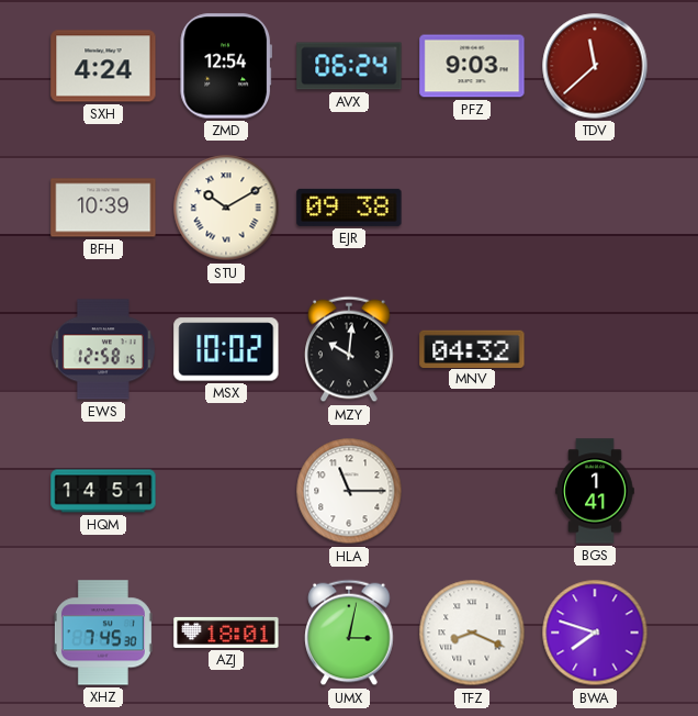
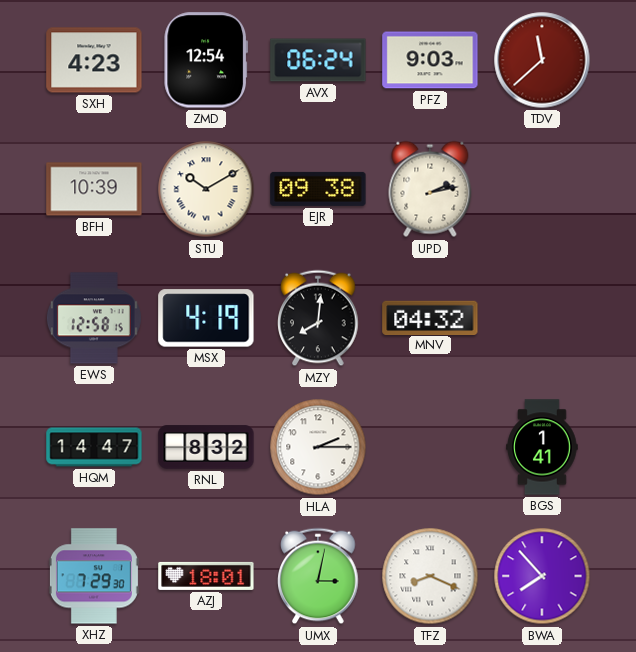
SXH: 4:24 -> 4:23 (94, 60)
UPD: none -> 2:13 (430, 189)
MSX: 10:02 -> 4:19 (206, 318)
MZY: 10:01 -> 8:01 (318, 318)
HQM: 14:51 -> 14:47 (94, 447)
RNL: none -> 8:32 (206, 447)
HLA: 11:15 -> 2:15 (318, 447)
XHZ: 7:45 -> 7:29 (94, 576)
BWA: 7:48 -> 7:53 (542, 576)
